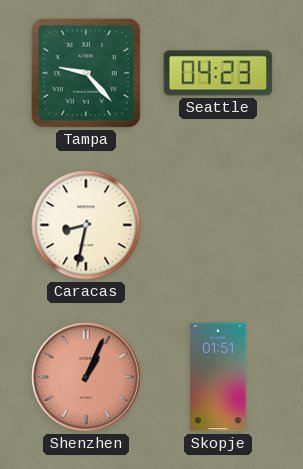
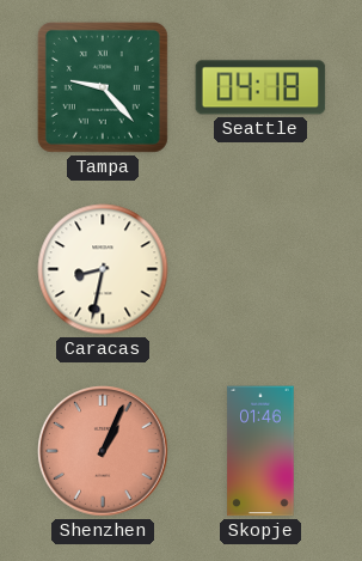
Seattle: 04:23 -> 04:18 (260, 87)
Skopje: 01:51 -> 01:46 (260, 451)
